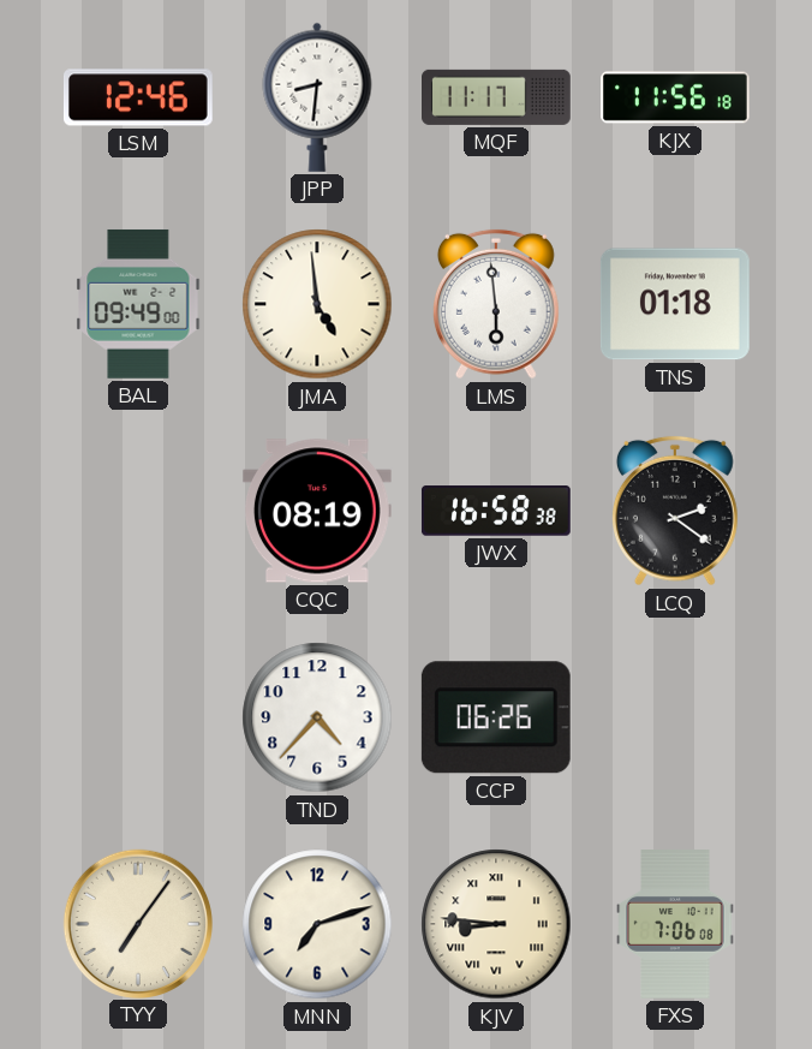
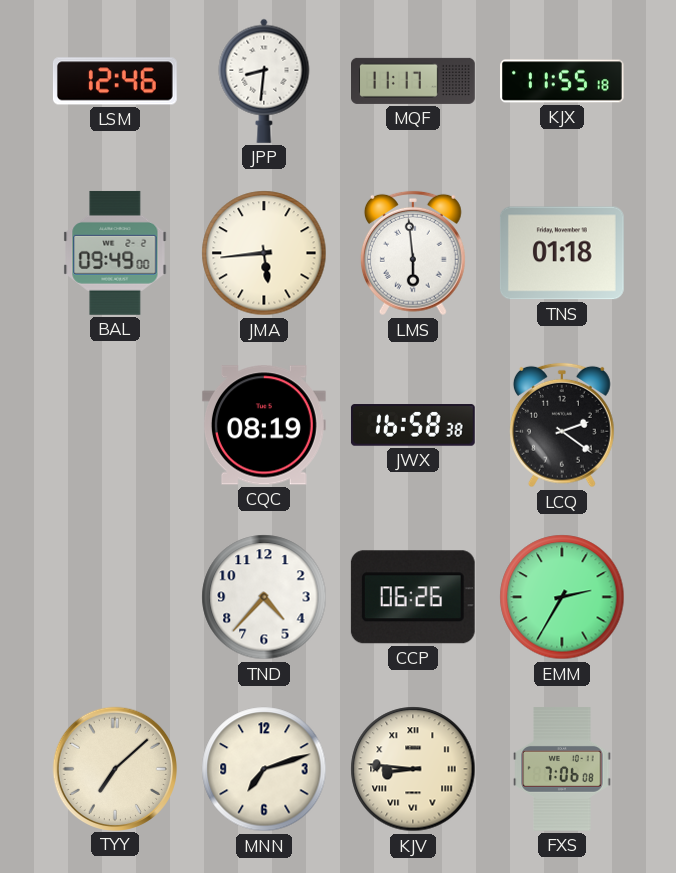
KJX: 11:56 -> 11:55 (563, 81)
JMA: 4:59 -> 5:44 (264, 253)
EMM: none -> 2:35 (562, 597)
TYY: 7:06 -> 7:08 (114, 768)
